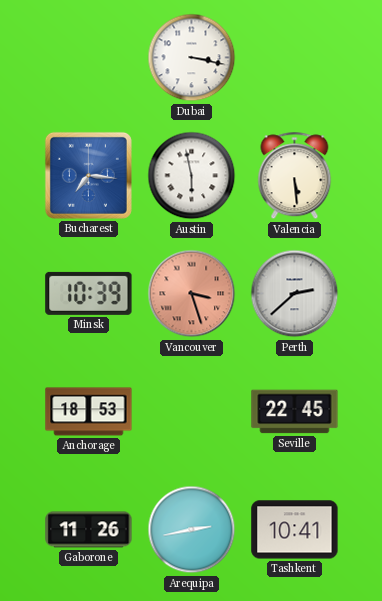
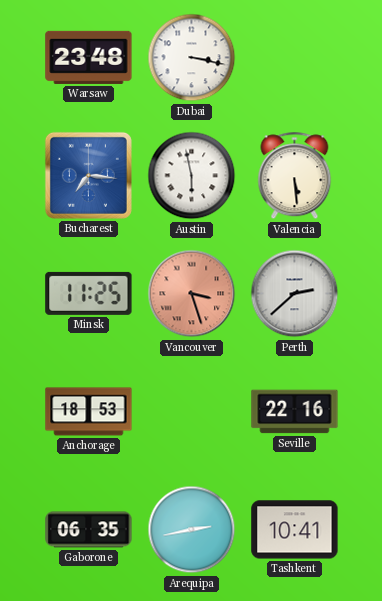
Warsaw: none -> 23:48 (89, 57)
Minsk: 10:39 -> 11:25 (89, 293)
Seville: 22:45 -> 22:16 (295, 412)
Gaborone: 11:26 -> 06:35 (89, 530)
